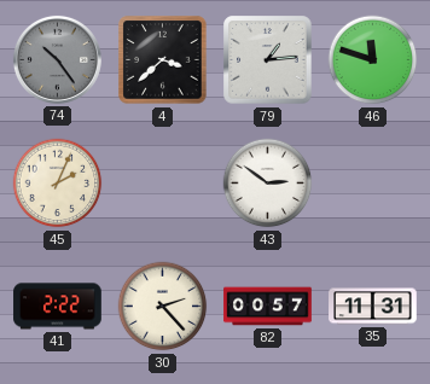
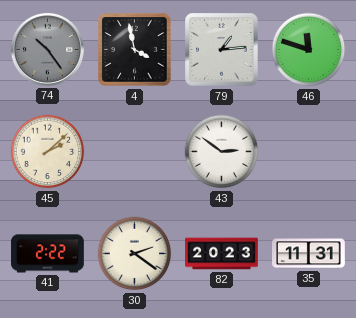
4: 3:38 -> 3:58 (135, 50)
45: 2:04 -> 2:08 (48, 152)
30: 2:23 -> 2:21 (135, 254)
82: 00:57 -> 20:23 (222, 254)
